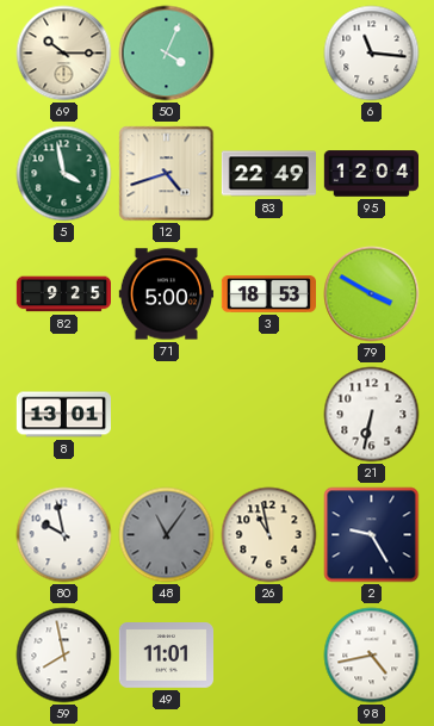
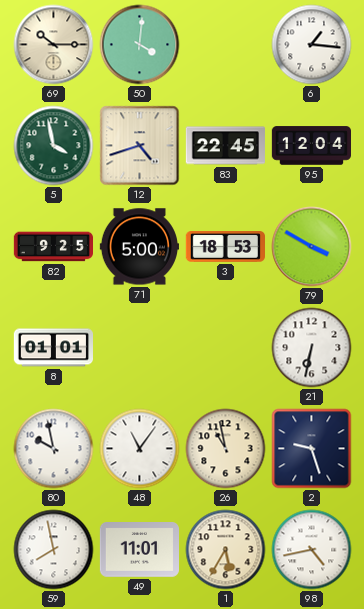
50: 4:04 -> 4:01 (140, 45)
6: 11:16 -> 1:16 (312, 45)
83: 22:49 -> 22:45 (225, 146)
8: 13:01 -> 01:01 (53, 348)
48 dial: grey -> white (140, 449)
2: 9:25 -> 9:27 (312, 449)
1: none -> 5:35 (226, 550)
